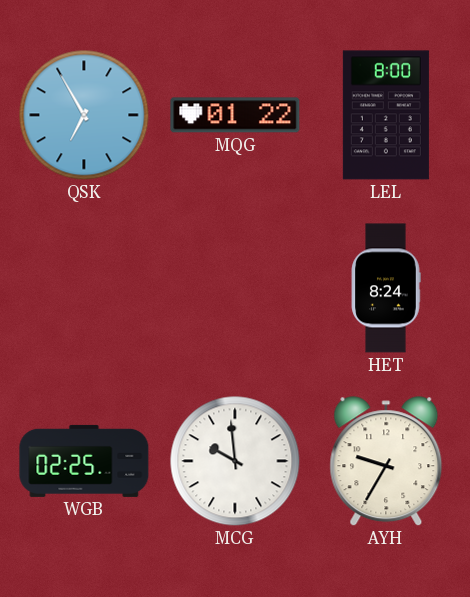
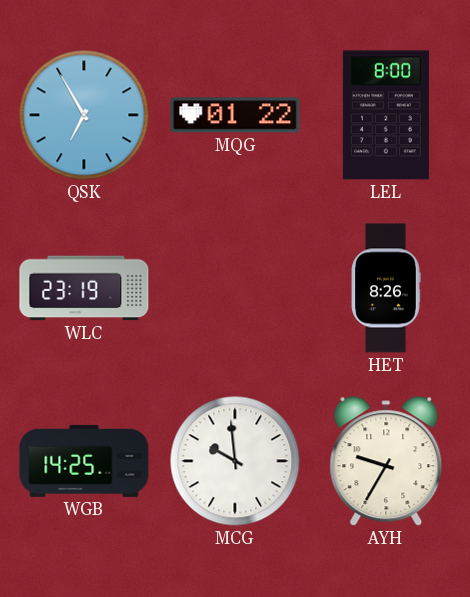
WLC: none -> 23:19 (84, 288)
HET: 8:24 -> 8:26 (386, 288)
WGB: 02:25 -> 14:25 (84, 461)
